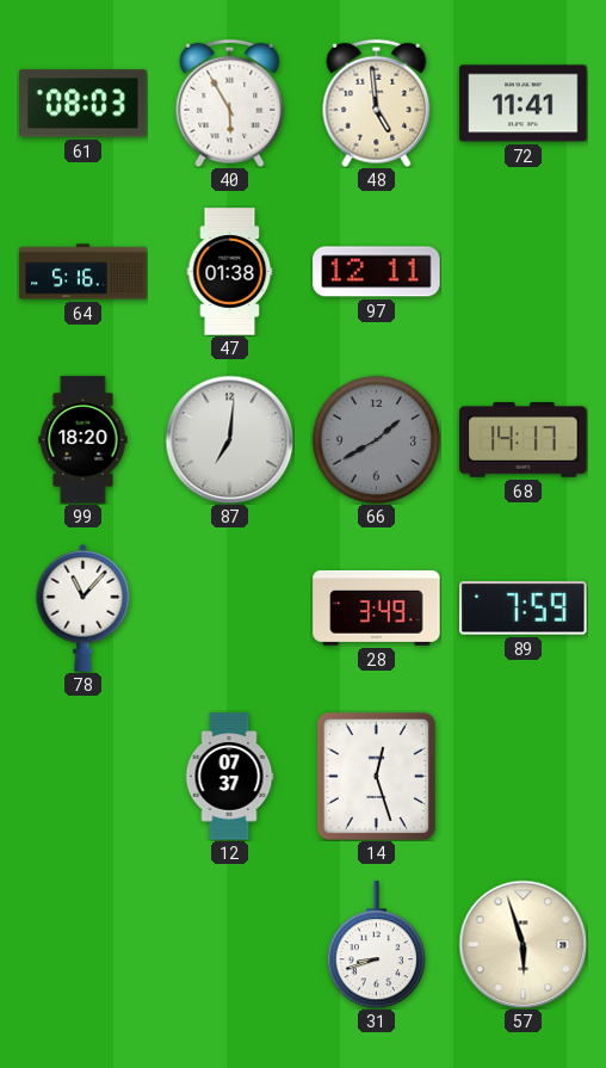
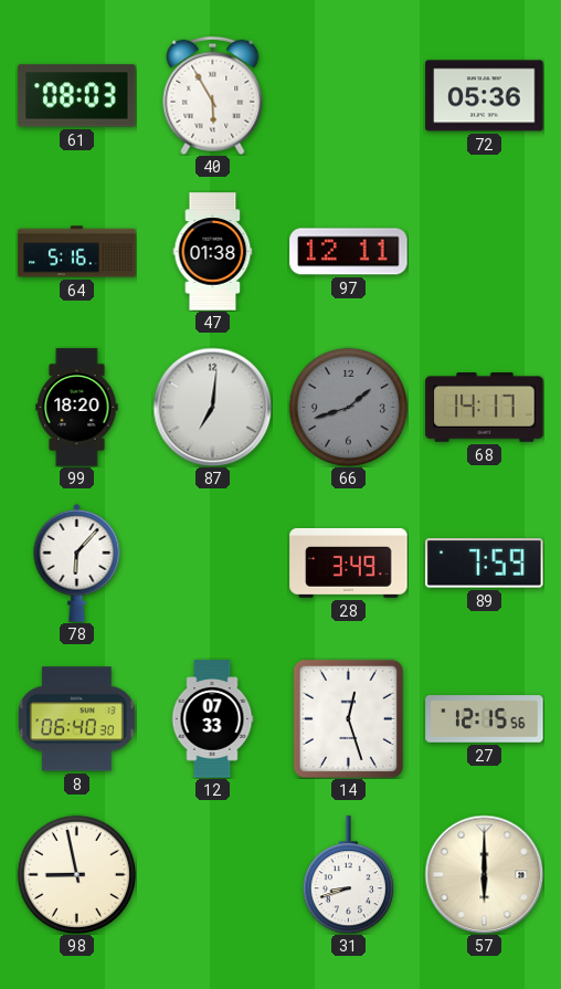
48: 4:59 -> none (377, 103)
72: 11:41 -> 05:36 (485, 96)
66: 1:40 -> 1:42 (348, 407)
78: 11:07 -> 6:07 (77, 562)
8: none -> 06:40 (76, 719)
12: 07:37 -> 07:33 (212, 719)
27: none -> 12:15 (485, 719)
98: none -> 8:58 (76, 874)
57: 5:57 -> 6:00 (484, 874)
